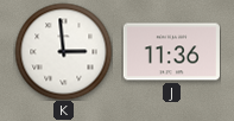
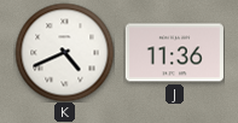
K: 2:59 -> 4:41 (64, 52)
